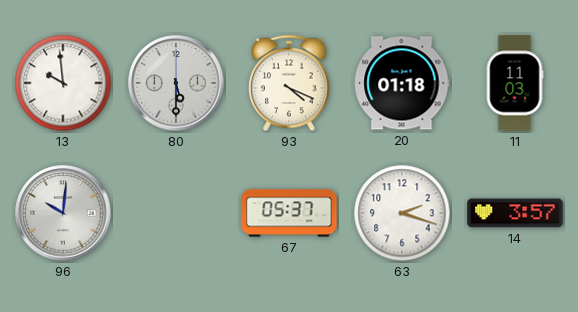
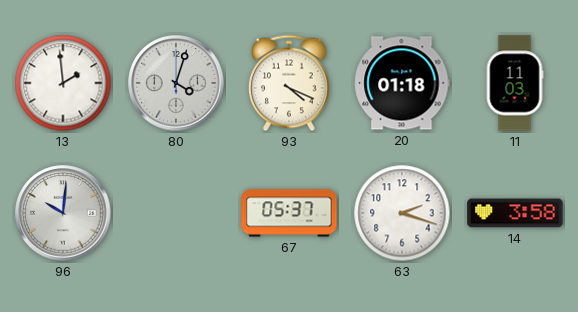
13: 9:59 -> 1:59 (63, 83)
80: 5:30 -> 4:03 (176, 83)
14: 3:57 -> 3:58 (515, 213)
